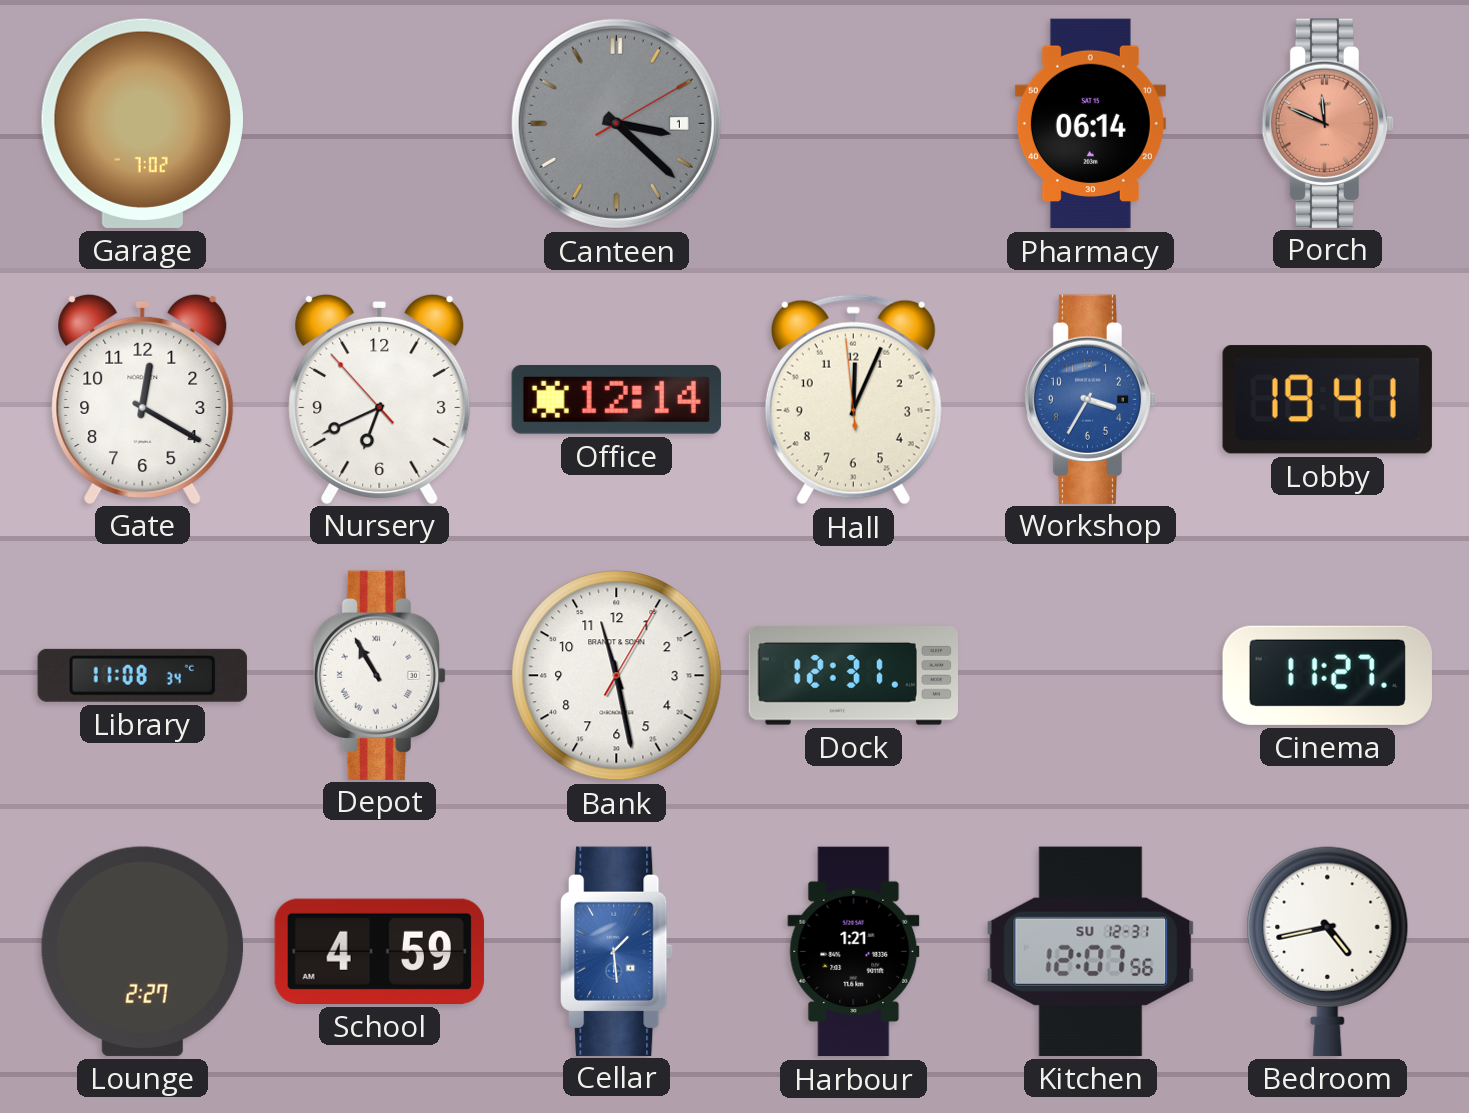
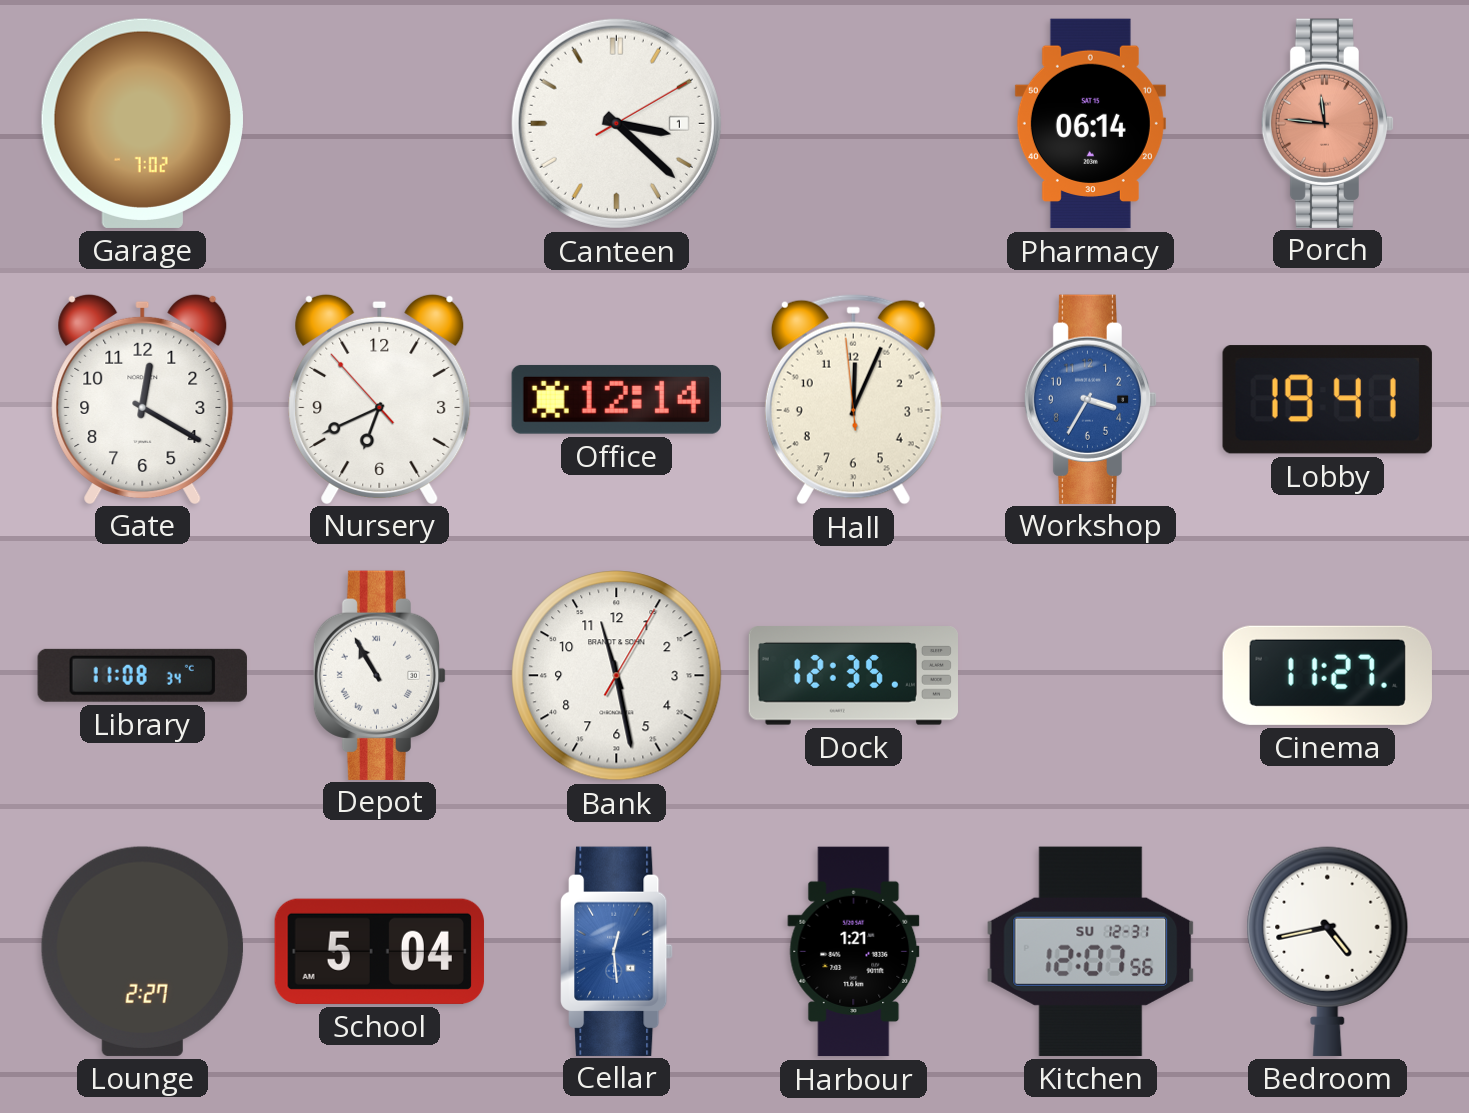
Canteen dial: grey -> white (616, 123)
Porch: 11:49 -> 11:46 (1328, 123)
Dock: 12:31 -> 12:35 (853, 676)
School: 4:59 -> 5:04 (379, 951)
Cellar: 1:29 -> 12:29 (617, 951)
